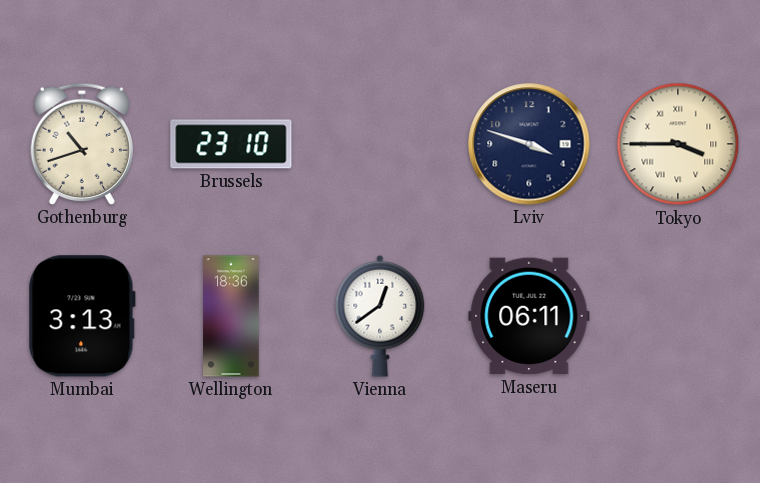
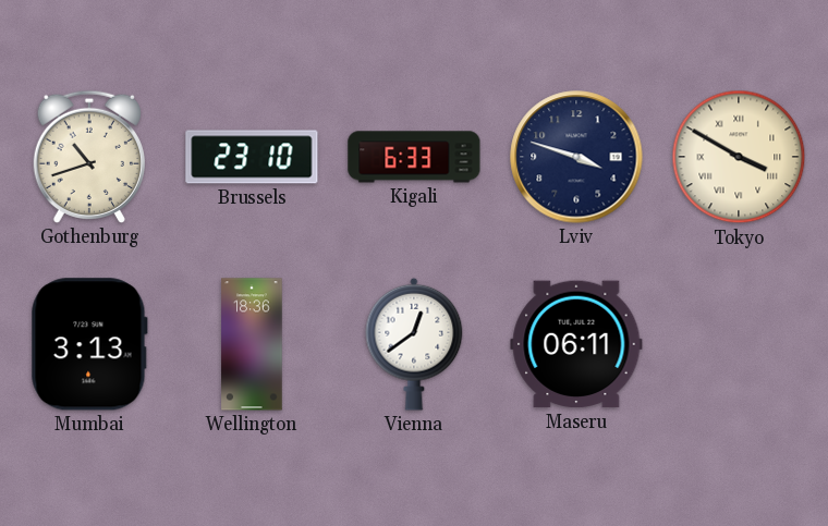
Kigali: none -> 6:33 (414, 157)
Tokyo: 3:45 -> 3:50 (739, 157)
